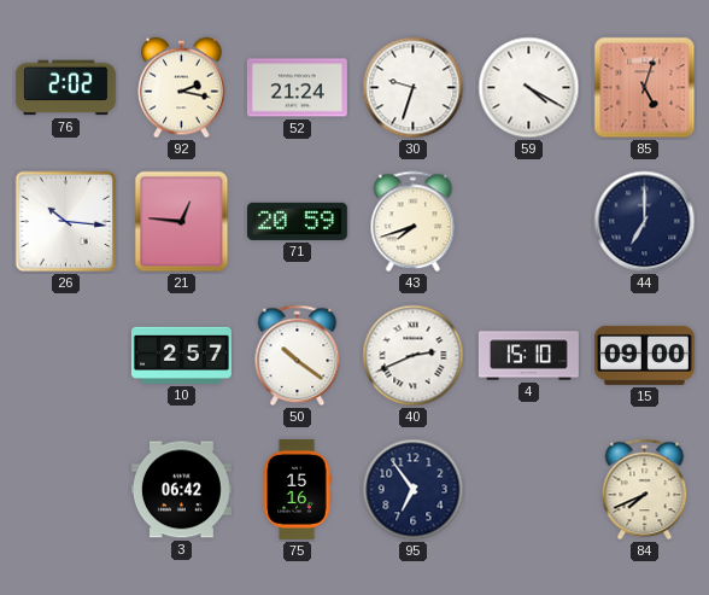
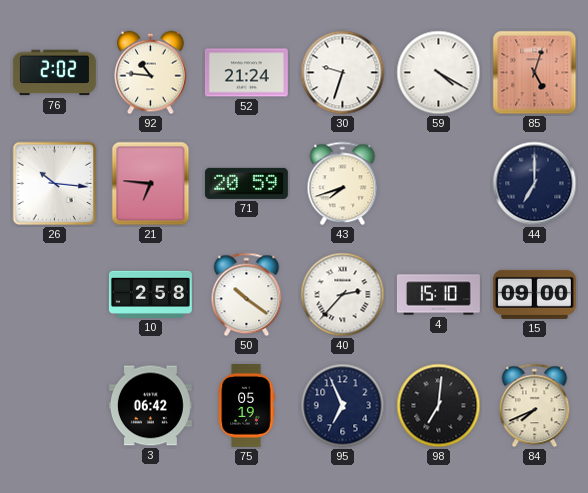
92: 2:17 -> 10:46 (151, 73)
21: 12:46 -> 6:46 (151, 184)
10: 2:57 -> 2:58 (150, 294)
40: 2:41 -> 2:37 (343, 295)
75: 15:16 -> 05:19 (246, 405)
95: 6:54 -> 6:56 (343, 406)
98: none -> 7:01 (439, 406)
